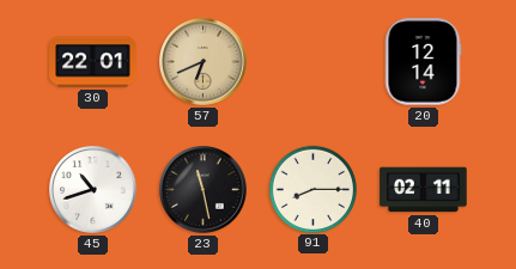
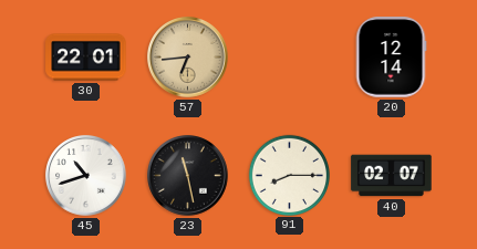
57: 6:41 -> 6:44 (188, 58)
40: 02:11 -> 02:07 (392, 176)
